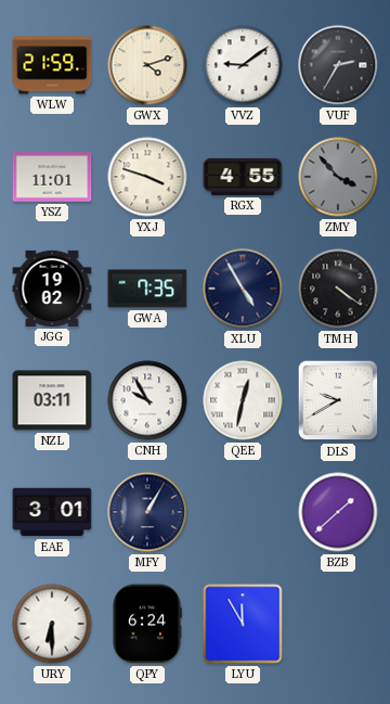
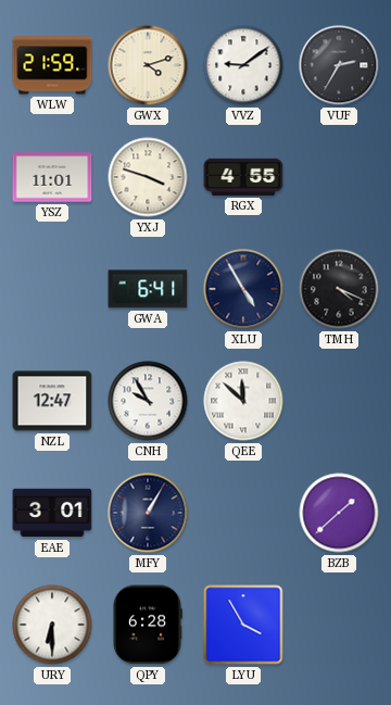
ZMY: 3:53 -> none (338, 177)
JGG: 19:02 -> none (52, 289)
GWA: 7:35 -> 6:41 (148, 289)
TMH: 4:21 -> 4:19 (339, 289)
NZL: 03:11 -> 12:47 (52, 401)
QEE: 12:32 -> 11:52 (243, 401)
DLS: 9:40 -> none (338, 400)
QPY: 6:24 -> 6:28 (148, 625)
LYU: 11:55 -> 3:55 (243, 625)
